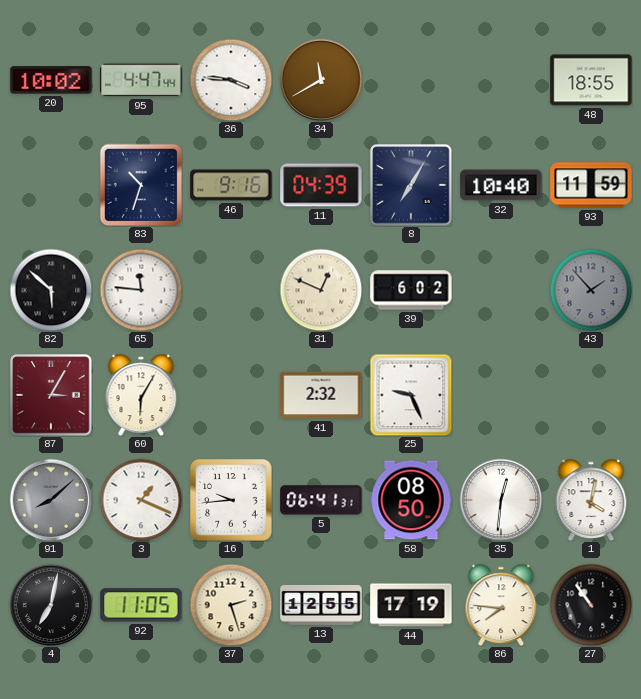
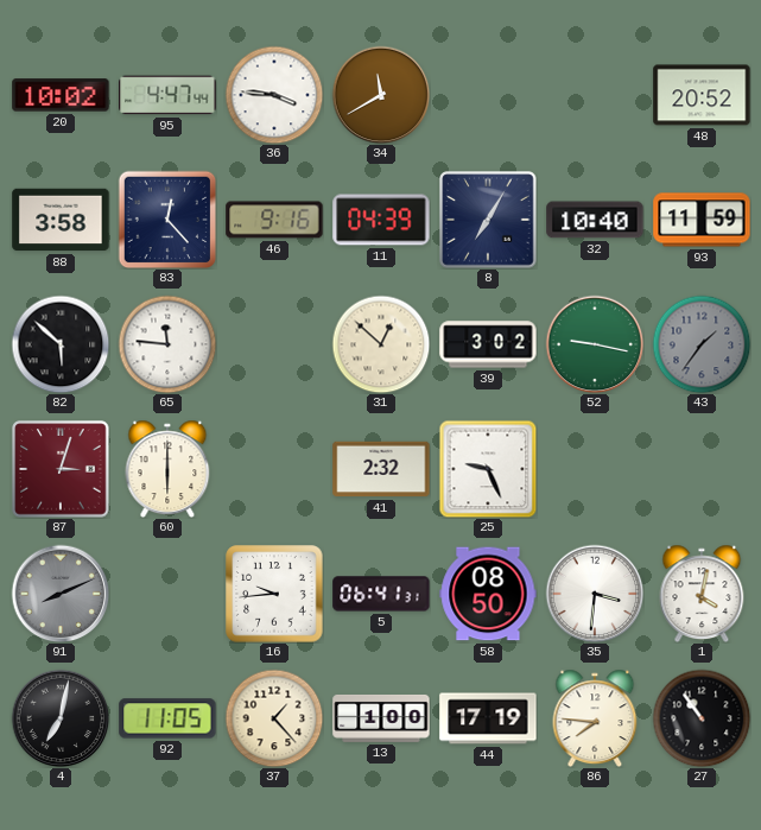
48: 18:55 -> 20:52 (702, 95)
88: none -> 3:58 (61, 220)
83: 10:33 -> 12:23 (167, 220)
31: 12:49 -> 12:52 (381, 344)
39: 6:02 -> 3:02 (488, 344)
52: none -> 9:17 (595, 344)
43: 1:53 -> 1:36 (702, 344)
87: 3:05 -> 3:03 (61, 469)
60: 6:05 -> 6:00 (167, 469)
91: 8:08 -> 8:11 (61, 594)
3: 1:19 -> none (141, 500)
35: 12:31 -> 3:31 (595, 594)
37: 2:27 -> 1:23 (274, 718)
13: 12:55 -> 1:00 (381, 718)
